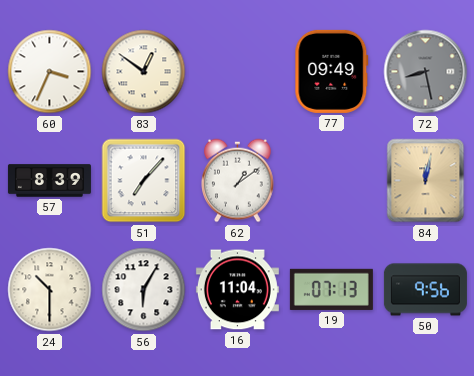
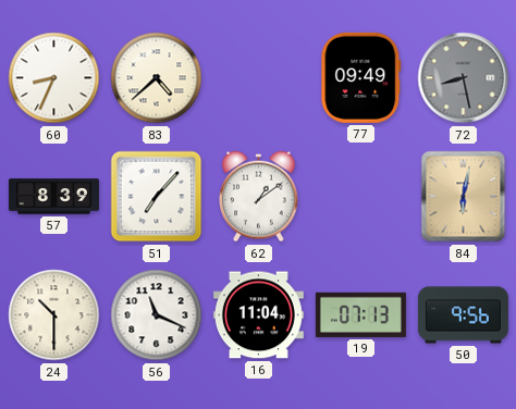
60: 3:34 -> 8:34 (54, 78)
83: 12:51 -> 4:38 (157, 78)
84: 12:02 -> 6:02 (464, 197)
56: 6:05 -> 11:19 (157, 315)
